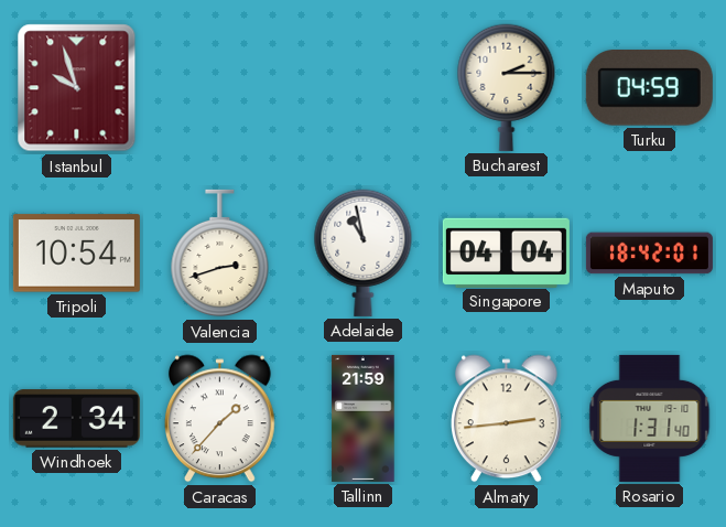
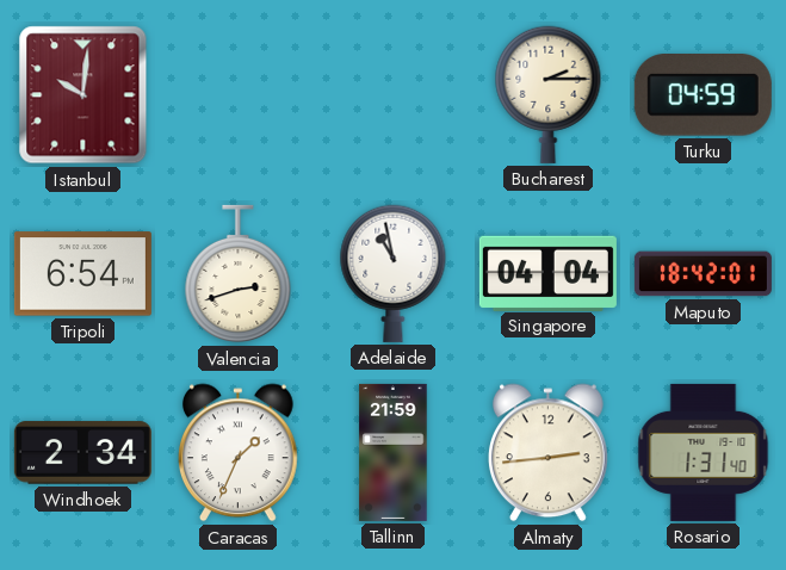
Istanbul: 9:57 -> 10:01 (83, 95)
Tripoli: 10:54 -> 6:54 (82, 274)
Caracas: 1:37 -> 1:34 (239, 453)
